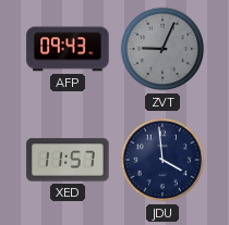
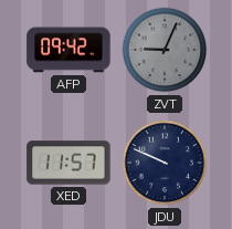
AFP: 09:43 -> 09:42 (68, 50)
JDU: 3:59 -> 9:49 (165, 163)
